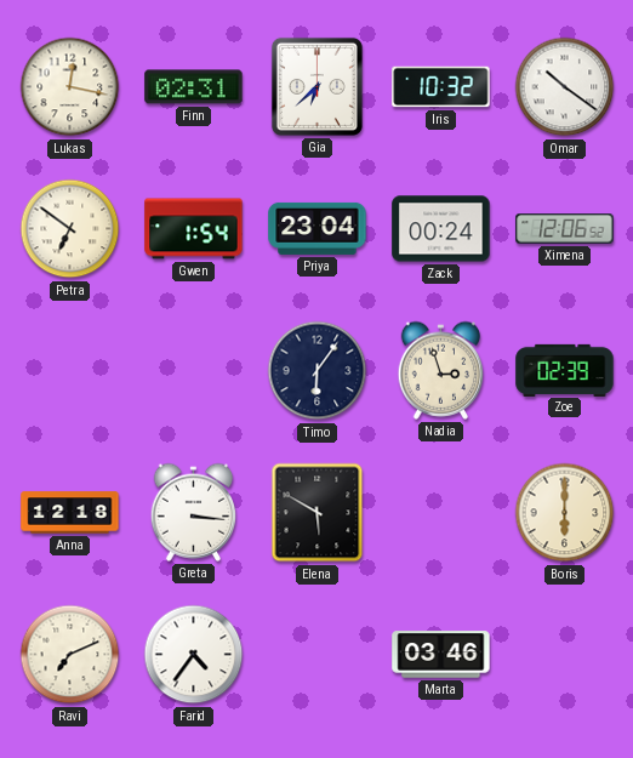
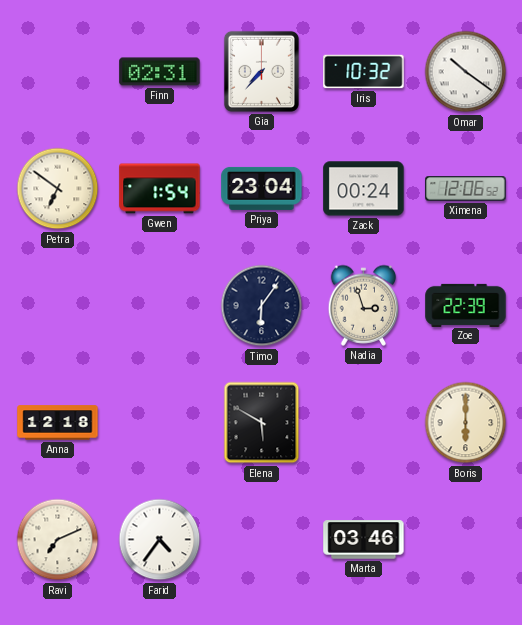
Lukas: 12:17 -> none (70, 87)
Gia: 6:38 -> 7:37 (261, 71)
Zoe: 02:39 -> 22:39 (466, 305)
Greta: 3:16 -> none (194, 512)
